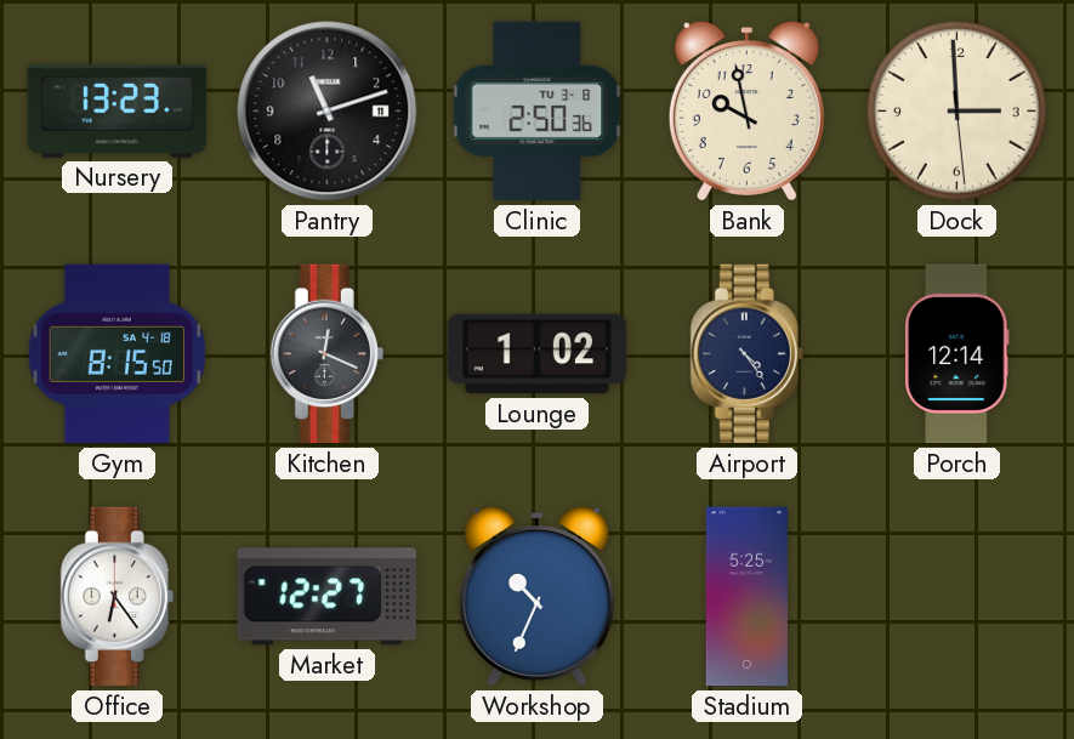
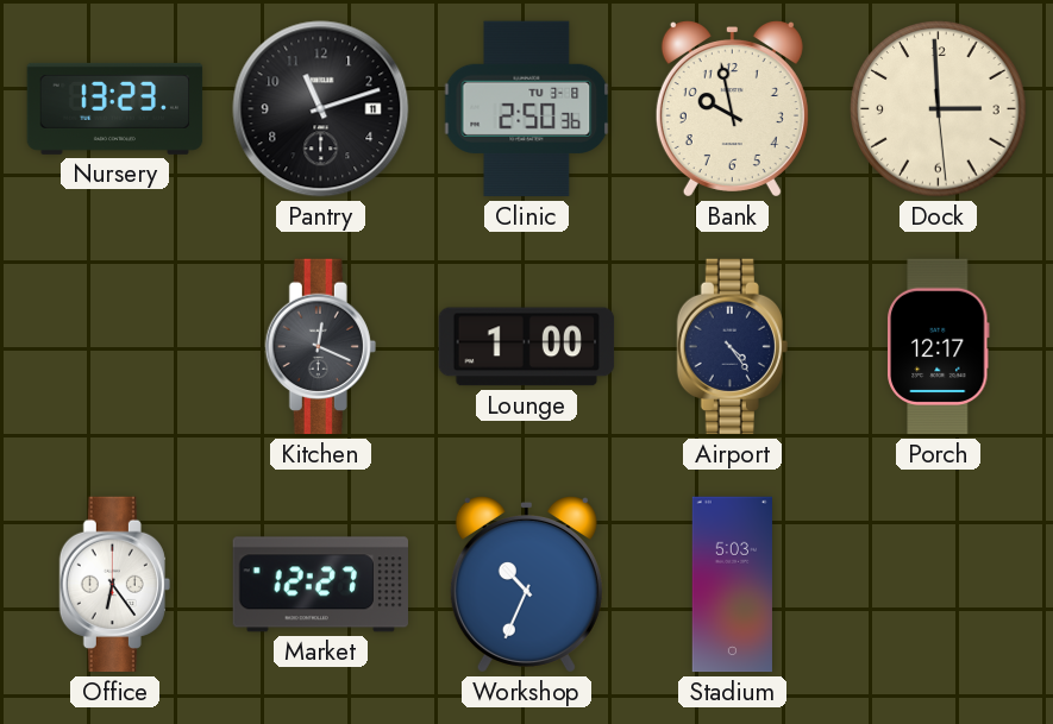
Gym: 8:15 -> none (118, 354)
Lounge: 1:02 -> 1:00 (527, 347)
Porch: 12:14 -> 12:17 (939, 347)
Stadium: 5:25 -> 5:03 (732, 585)
